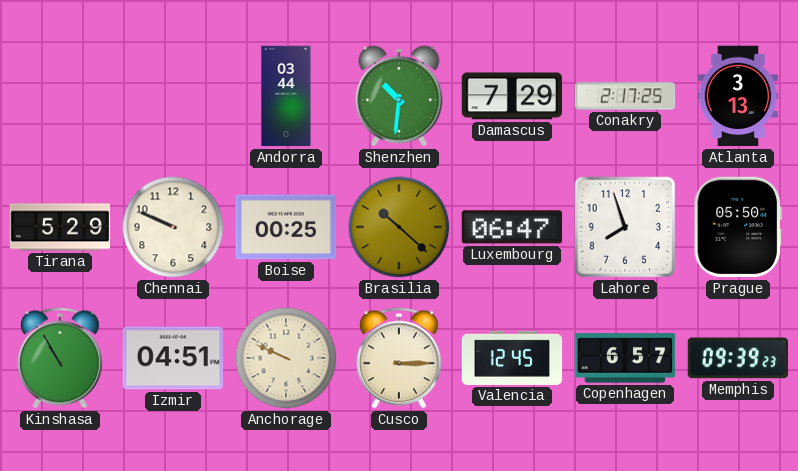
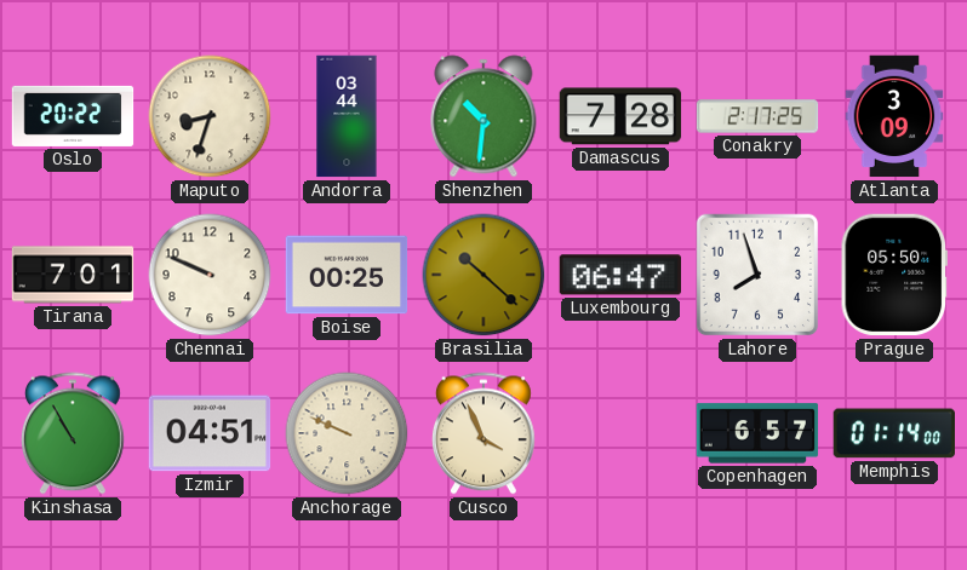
Oslo: none -> 20:22 (73, 116)
Maputo: none -> 8:33 (210, 116)
Damascus: 7:29 -> 7:28 (620, 116)
Atlanta: 3:13 -> 3:09 (894, 116)
Tirana: 5:29 -> 7:01 (73, 275)
Cusco: 3:15 -> 3:56 (483, 433)
Valencia: 12:45 -> none (512, 358)
Memphis: 09:39 -> 01:14 (893, 433)
